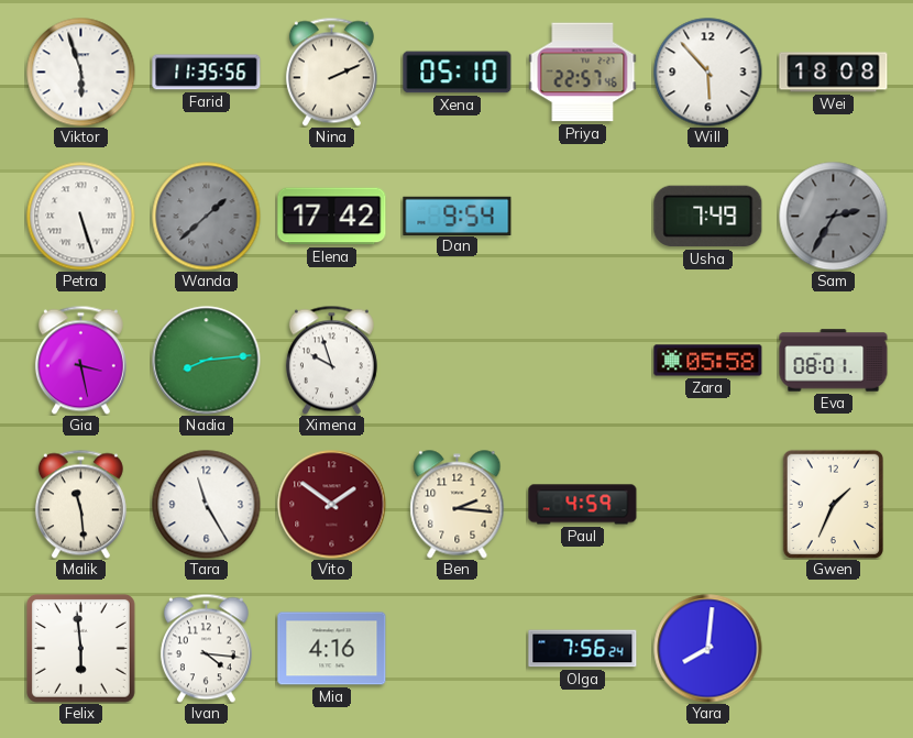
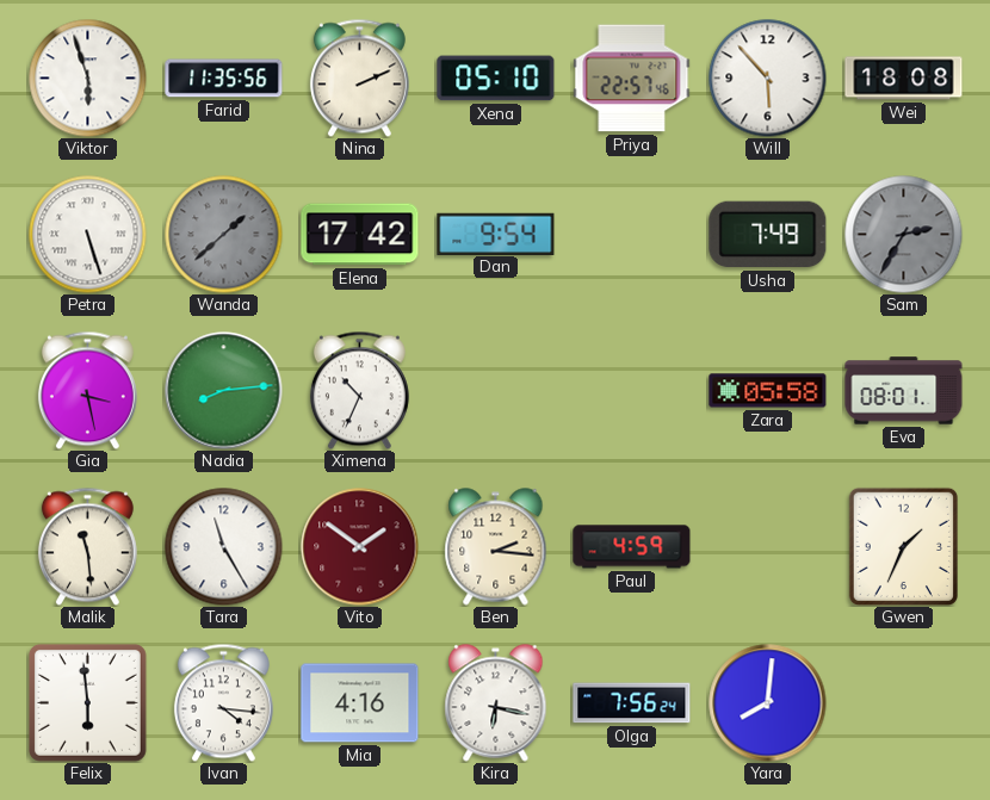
Ximena: 9:57 -> 10:34 (359, 390)
Kira: none -> 6:17 (496, 703)
